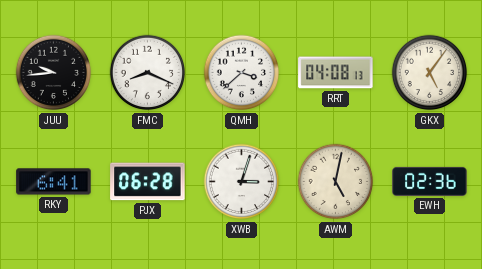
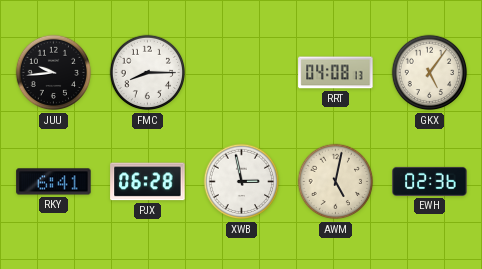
FMC: 8:19 -> 8:15 (148, 73)
QMH: 3:38 -> none (242, 73)
XWB: 3:03 -> 2:58 (242, 182)
